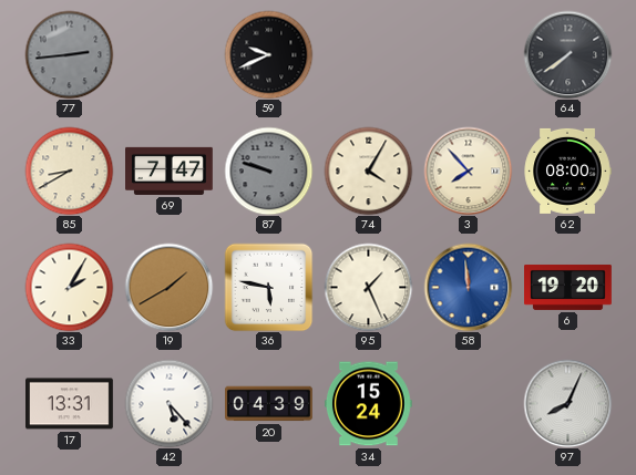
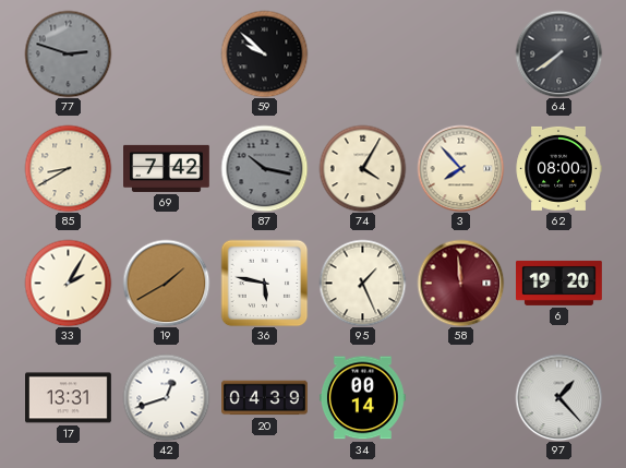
77: 2:44 -> 2:48 (68, 53)
59: 9:41 -> 9:52 (264, 53)
69: 7:47 -> 7:42 (167, 168)
87: 9:48 -> 10:17 (264, 168)
58 dial: blue -> burgundy (460, 283)
42: 5:23 -> 12:42 (166, 397)
34: 15:24 -> 00:14 (362, 398)
97: 8:04 -> 1:23 (558, 397)
